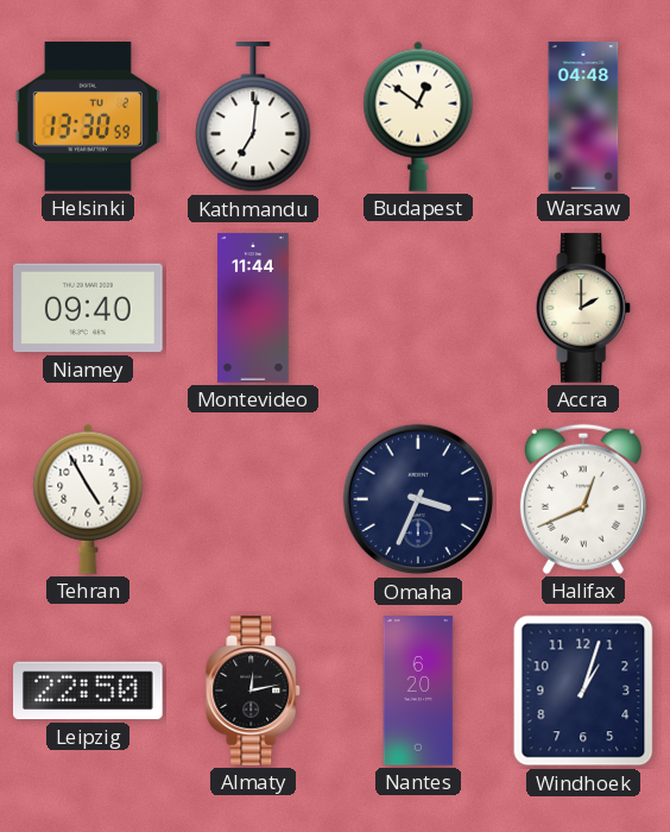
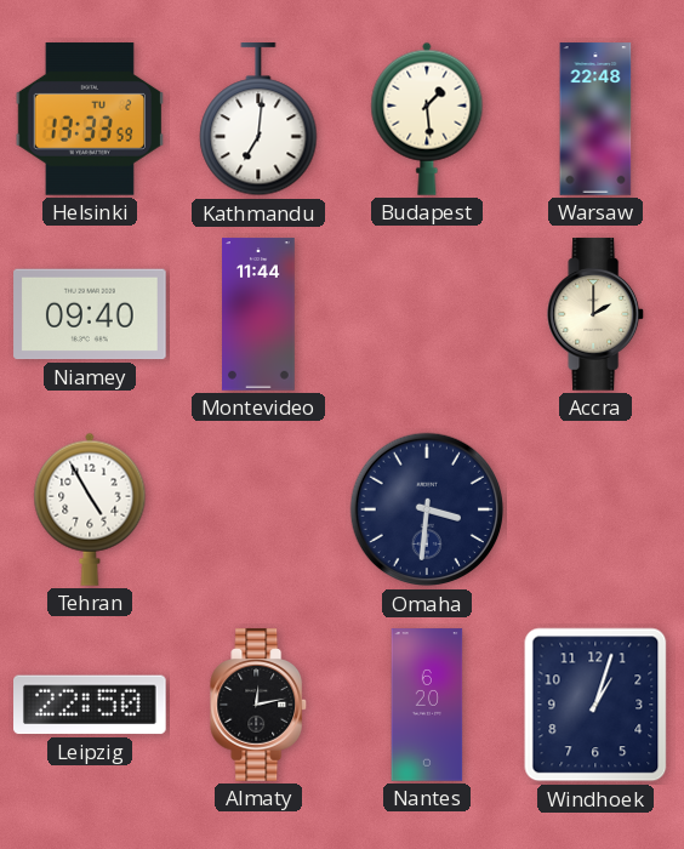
Helsinki: 13:30 -> 13:33 (89, 119)
Budapest: 12:51 -> 1:29 (427, 119)
Warsaw: 04:48 -> 22:48 (595, 119)
Omaha: 3:34 -> 3:31 (427, 509)
Halifax: 12:41 -> none (583, 499)
